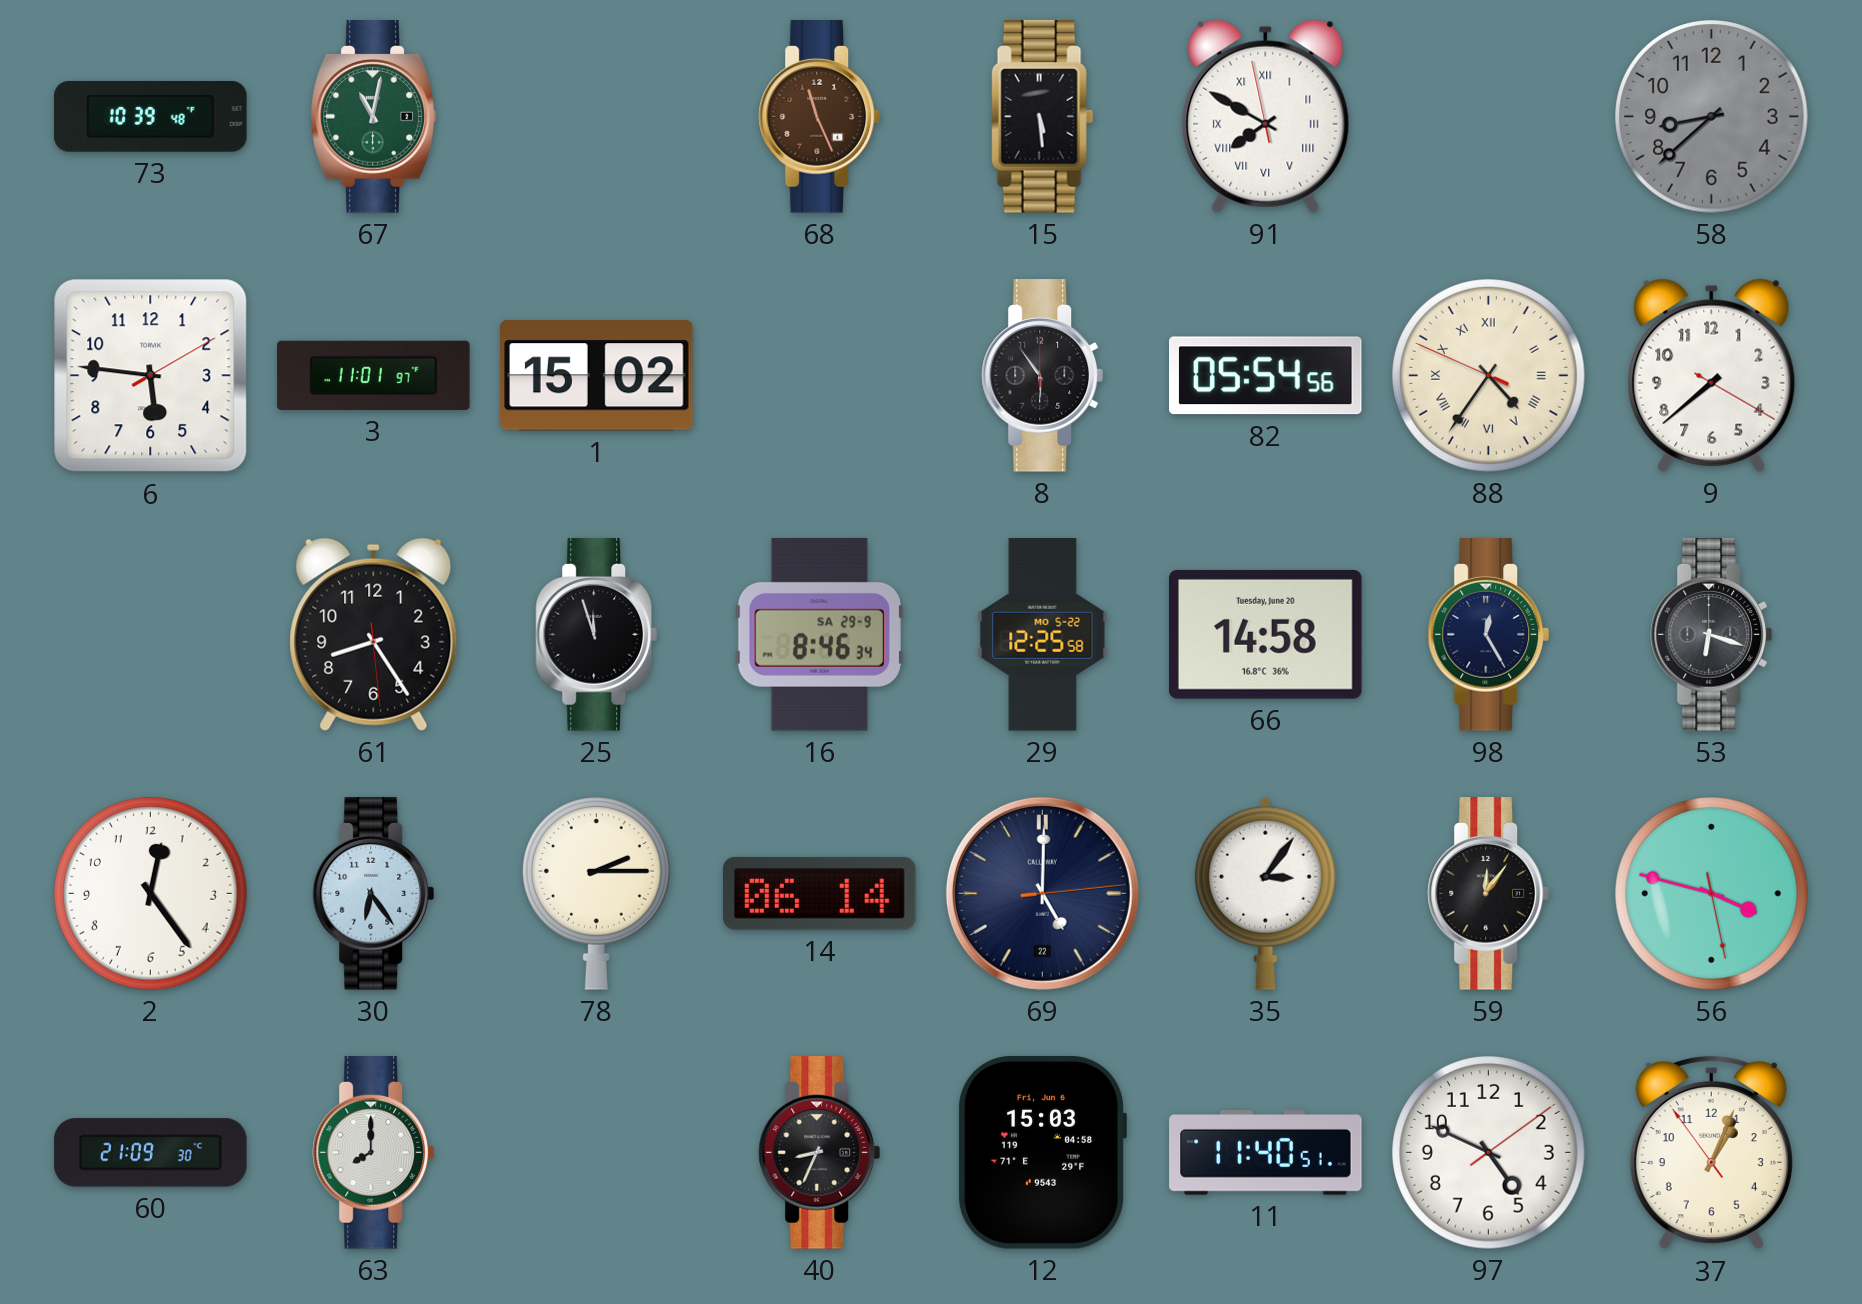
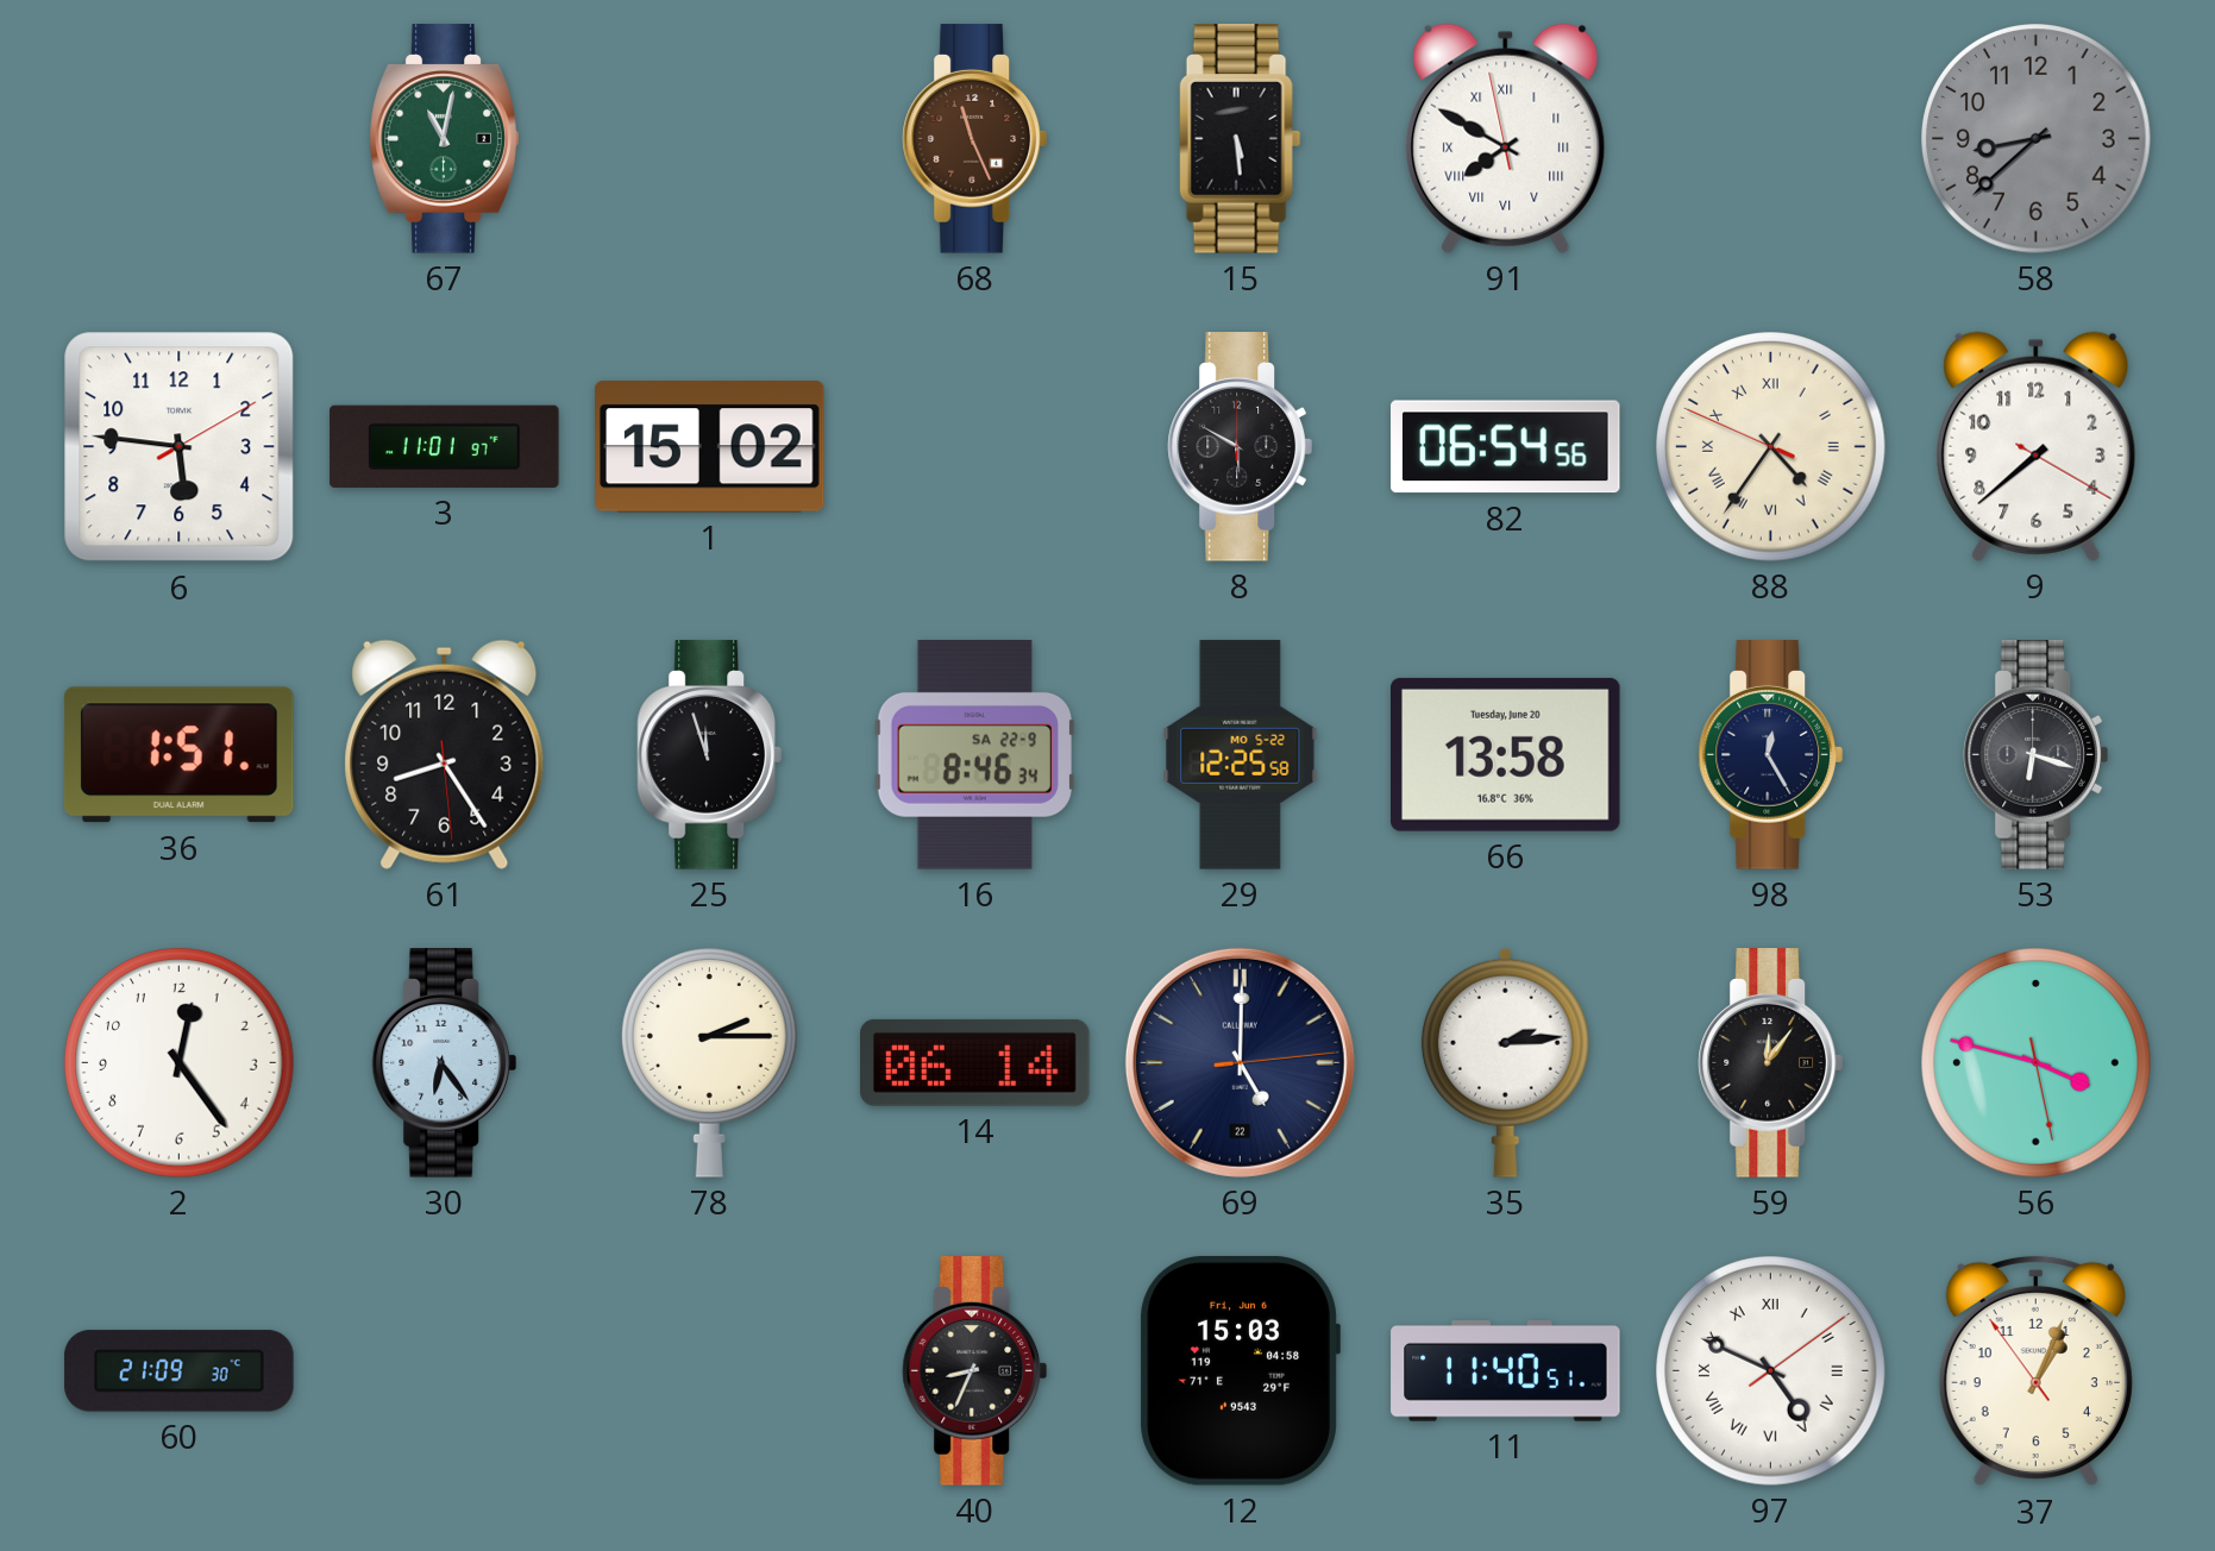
73: 10:39 -> none (151, 116)
8: 5:54 -> 5:50 (1241, 447)
82: 05:54 -> 06:54 (1506, 447)
36: none -> 1:51 (178, 755)
16 date: SA 29-9 -> SA 22-9 (974, 755)
66: 14:58 -> 13:58 (1506, 754)
35: 3:06 -> 2:14 (1505, 1062)
63: 8:00 -> none (374, 1153)
97 numerals: Arabic -> Roman (1771, 1371)
